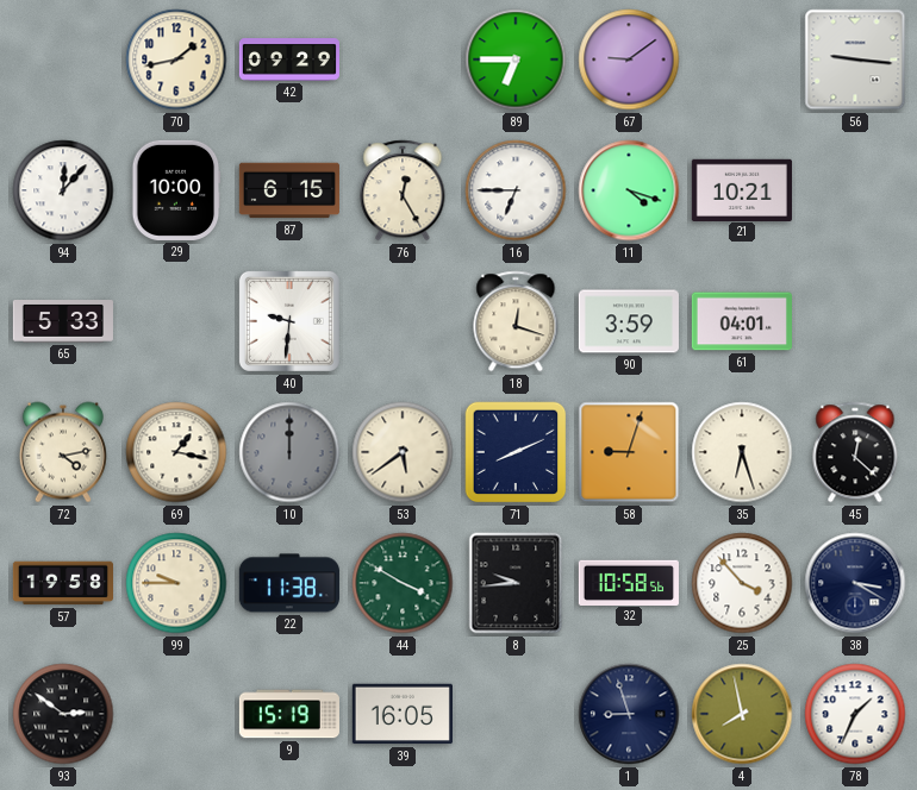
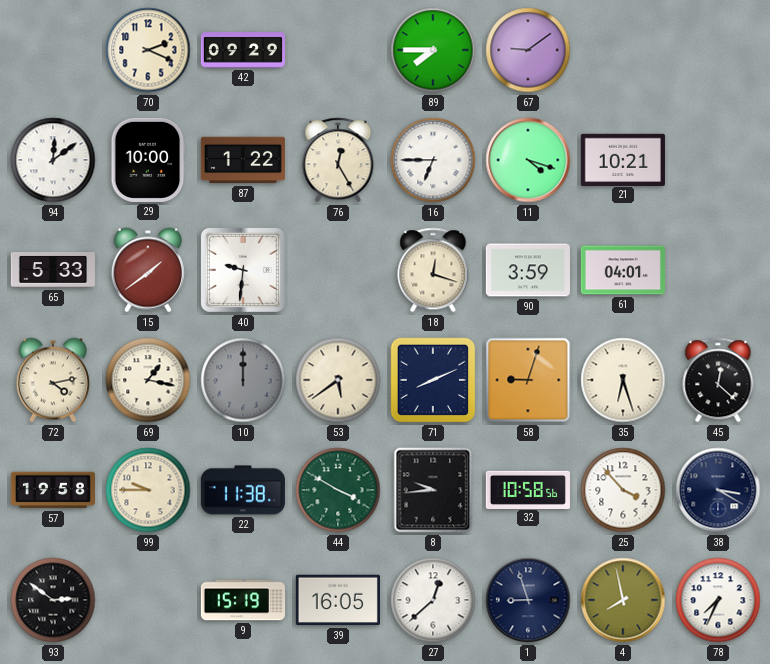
70: 1:43 -> 2:19 (148, 50)
89: 6:45 -> 7:45 (433, 50)
56: 9:16 -> none (855, 59)
94: 12:07 -> 12:09 (53, 160)
87: 6:15 -> 1:22 (243, 160)
15: none -> 1:39 (148, 270)
27: none -> 12:38 (433, 600)
78: 1:34 -> 7:34 (718, 600)
